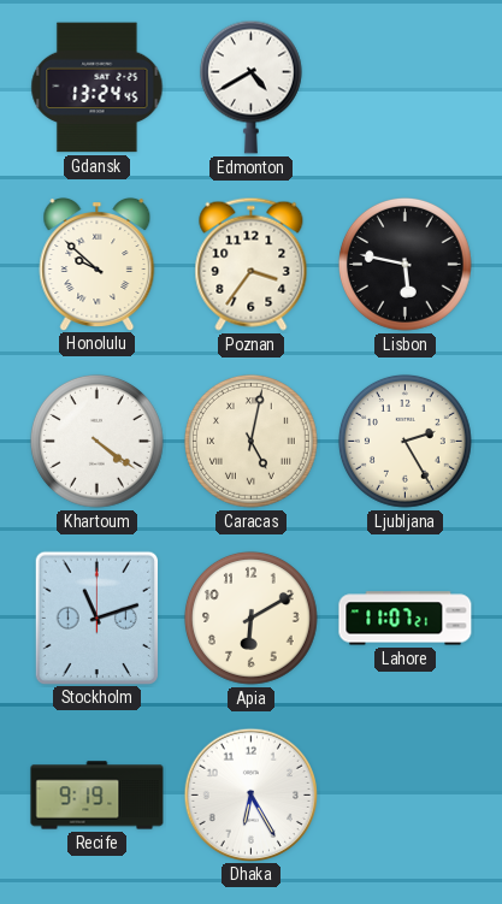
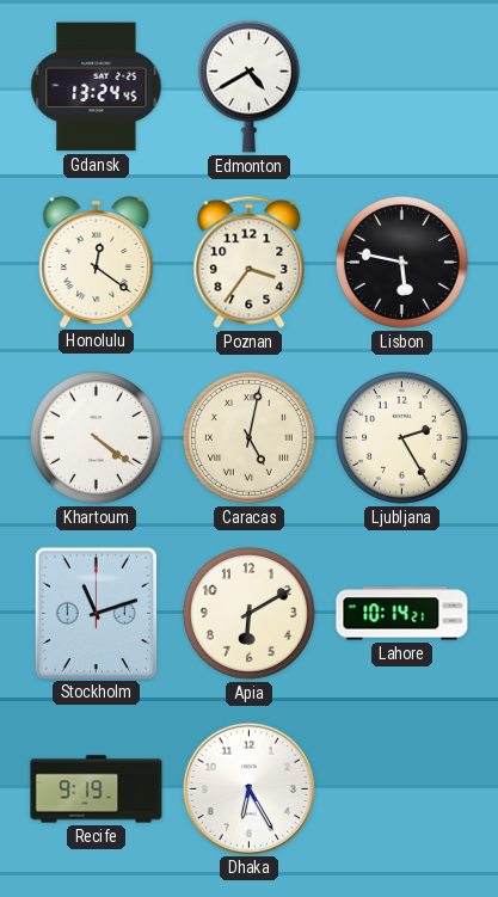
Honolulu: 9:52 -> 12:21 (97, 263)
Lahore: 11:07 -> 10:14 (402, 614)
